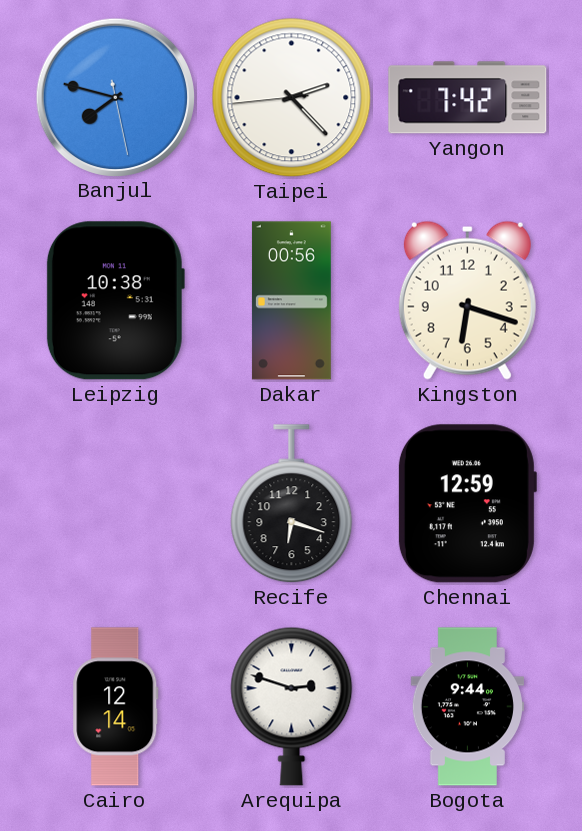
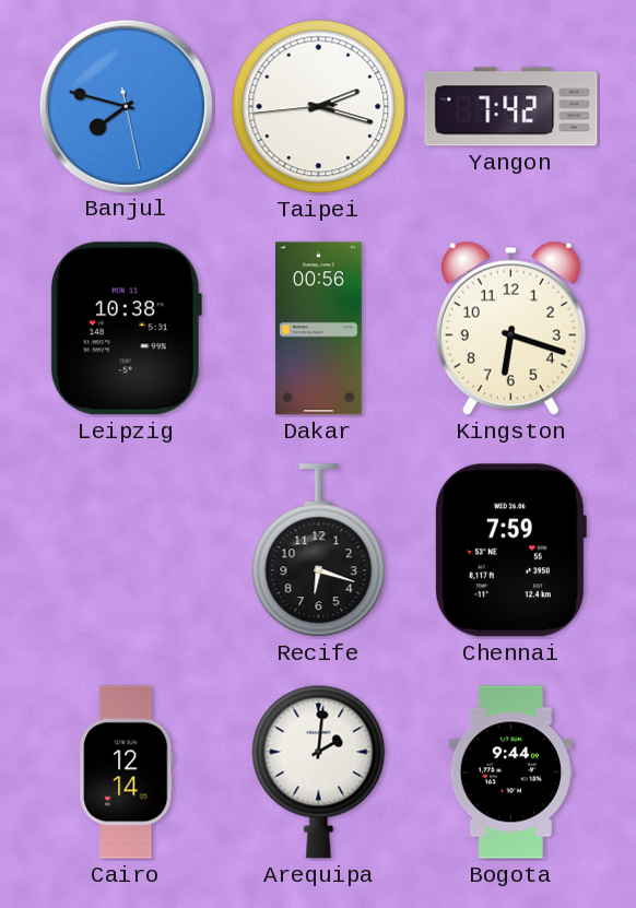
Taipei: 2:22 -> 2:17 (319, 107)
Chennai: 12:59 -> 7:59 (510, 551)
Arequipa: 2:48 -> 2:01 (319, 771)
